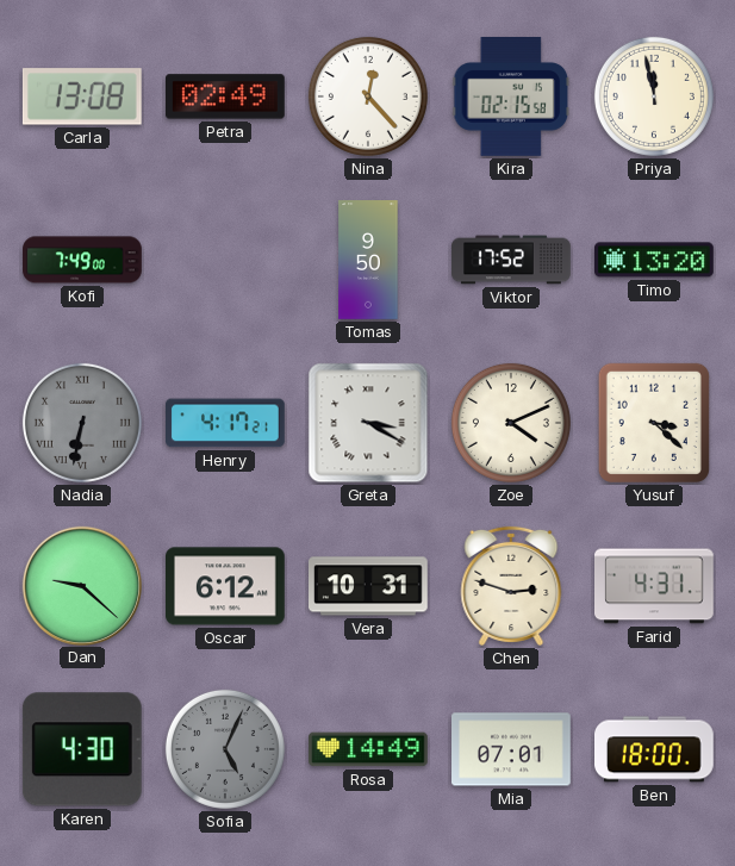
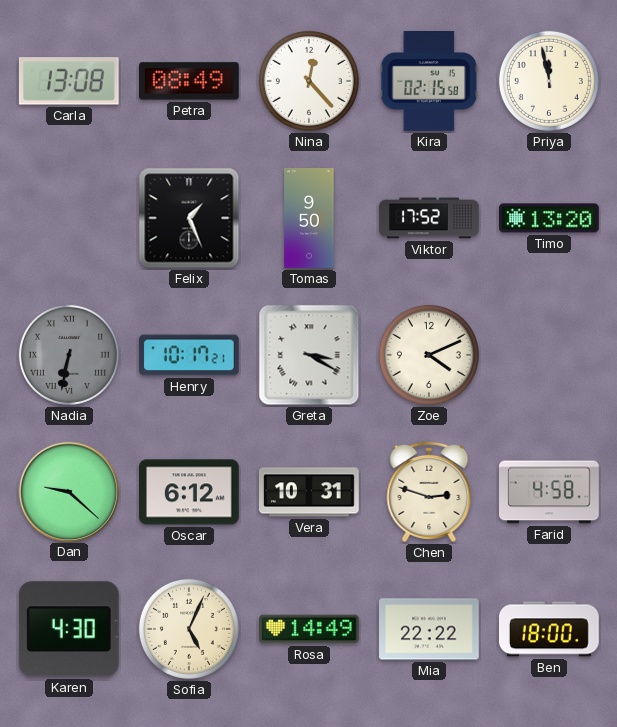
Petra: 02:49 -> 08:49 (190, 81)
Kofi: 7:49 -> none (82, 260)
Felix: none -> 1:26 (189, 218)
Henry: 4:17 -> 10:17 (190, 355)
Yusuf: 3:22 -> none (654, 423)
Farid: 4:31 -> 4:58 (550, 492)
Sofia dial: grey -> cream (189, 629)
Mia: 07:01 -> 22:22 (430, 629)
